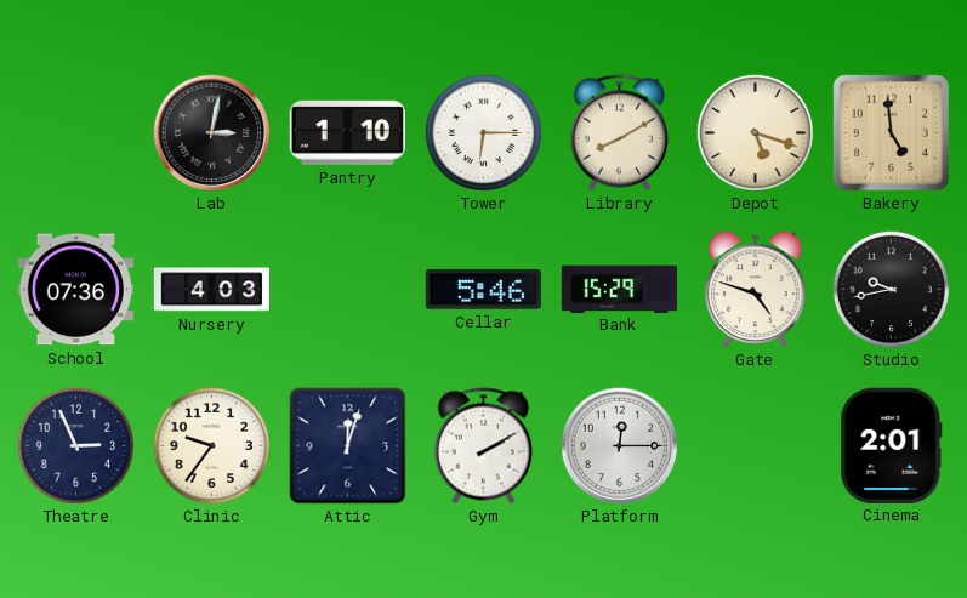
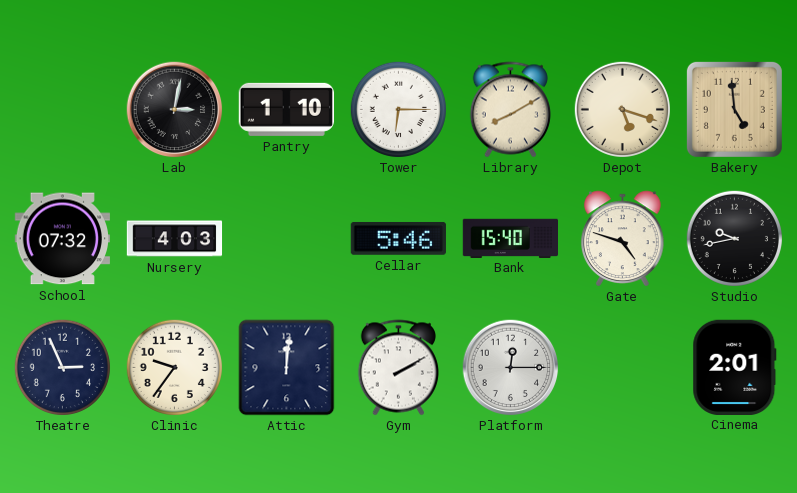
School: 07:36 -> 07:32 (62, 239)
Bank: 15:29 -> 15:40 (511, 238)
Attic: 12:03 -> 12:01 (287, 368)
